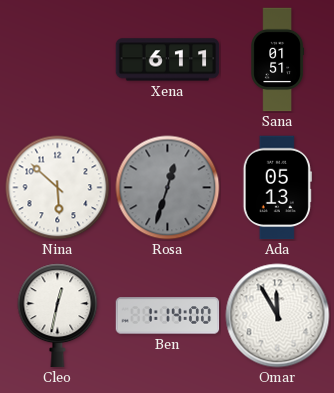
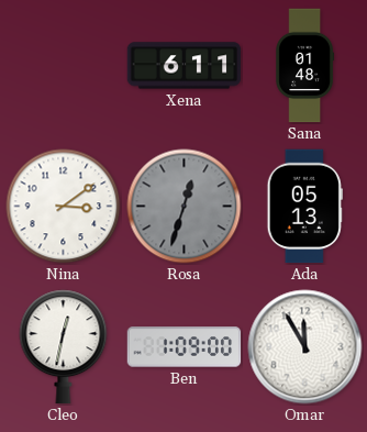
Sana: 01:51 -> 01:48 (304, 66)
Nina: 5:52 -> 3:09 (64, 207)
Ben: 1:14 -> 1:09 (185, 347)
